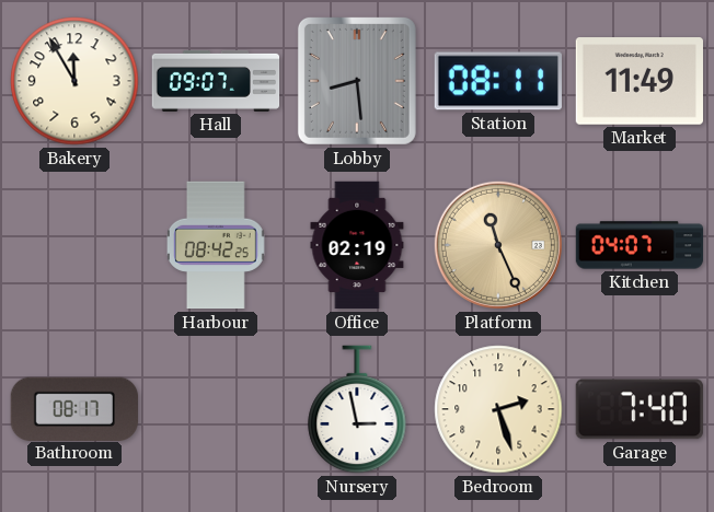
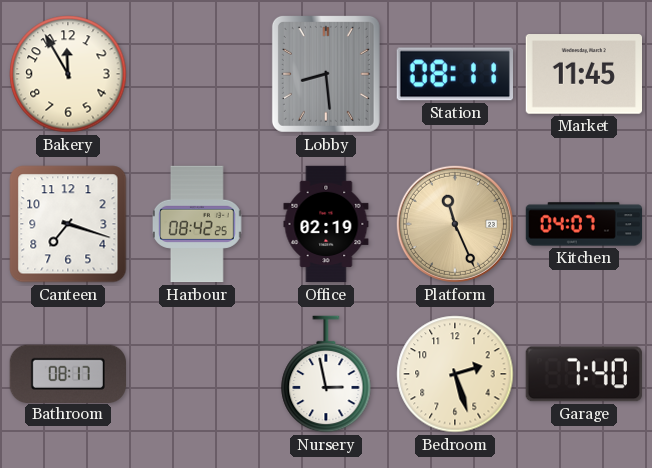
Hall: 09:07 -> none (216, 81)
Market: 11:49 -> 11:45 (583, 74)
Canteen: none -> 7:18 (68, 224)
